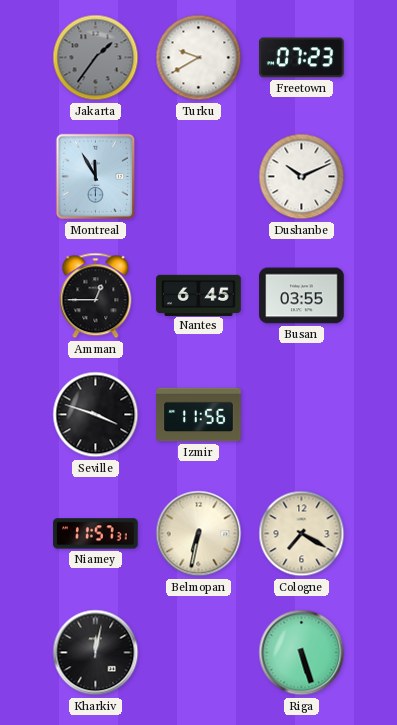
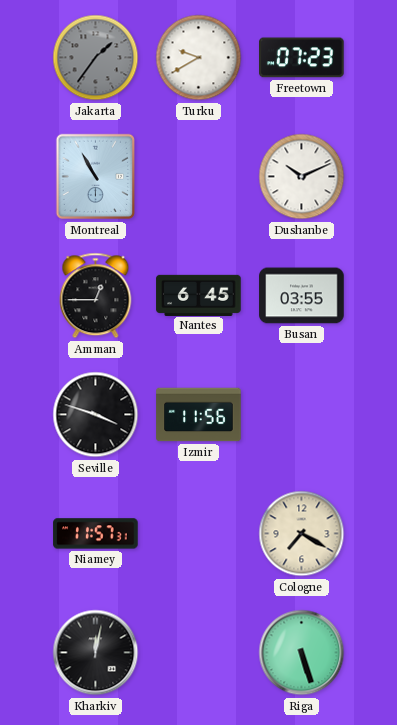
Montreal: 11:55 -> 10:55 (95, 177)
Belmopan: 6:32 -> none (199, 534)
